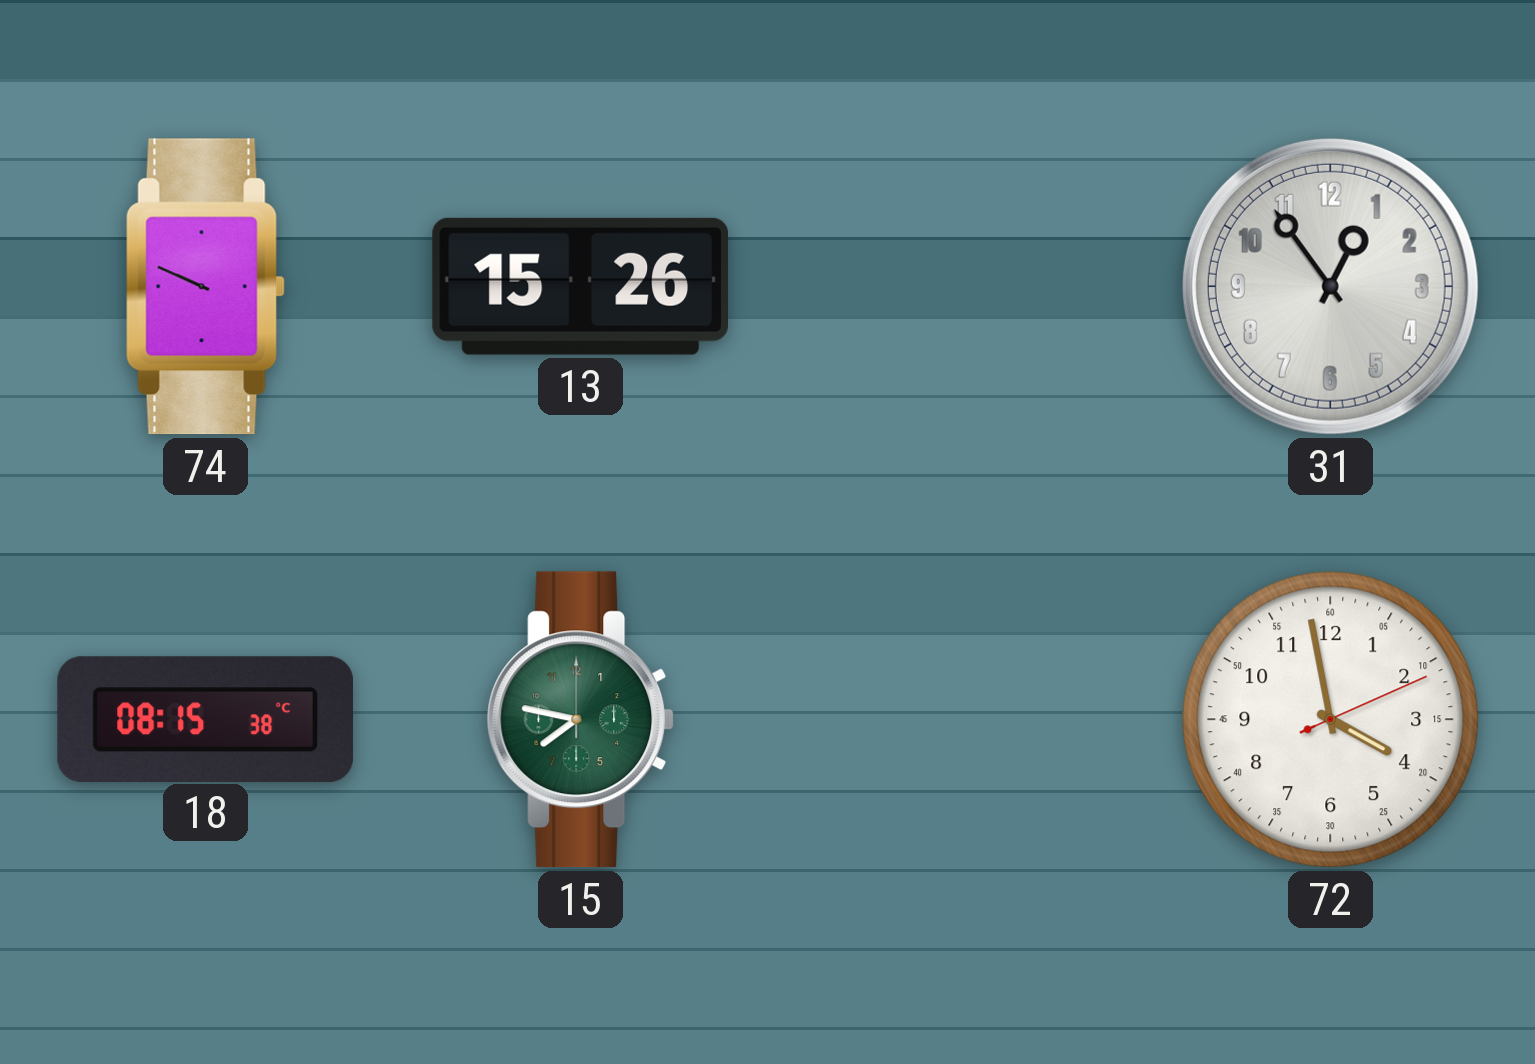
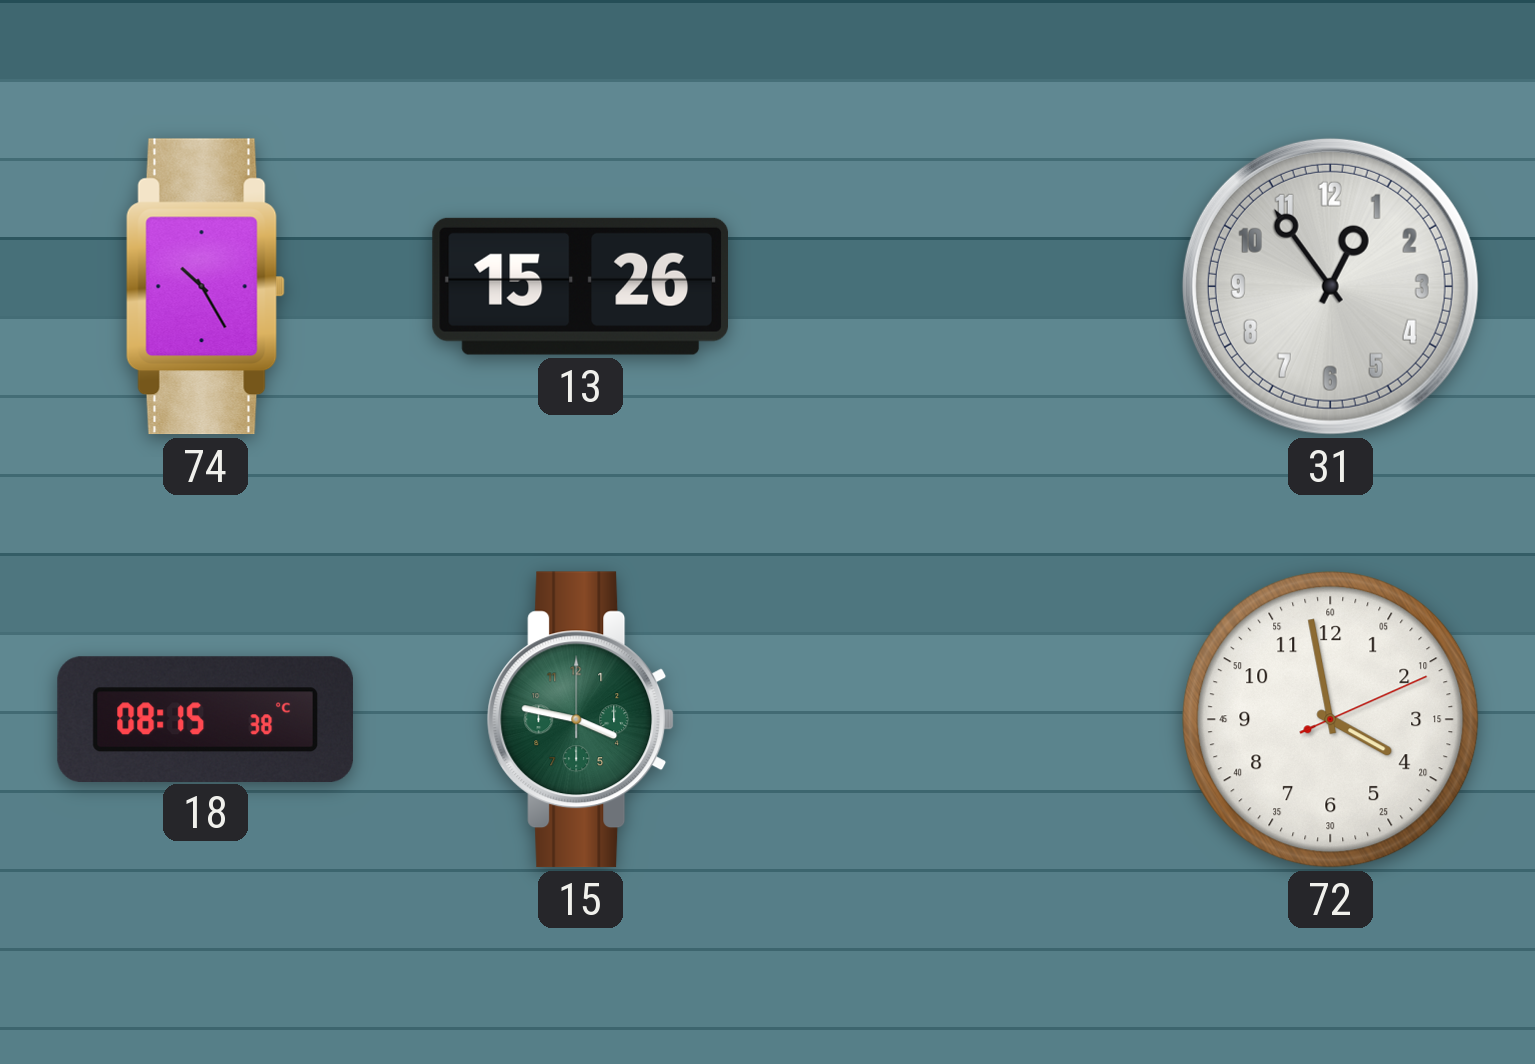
74: 9:49 -> 10:25 (205, 287)
15: 7:47 -> 3:47 (581, 720)
